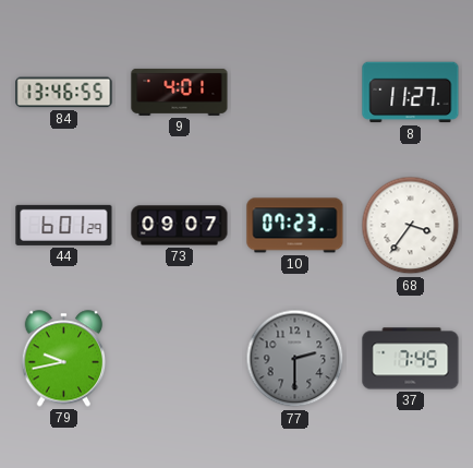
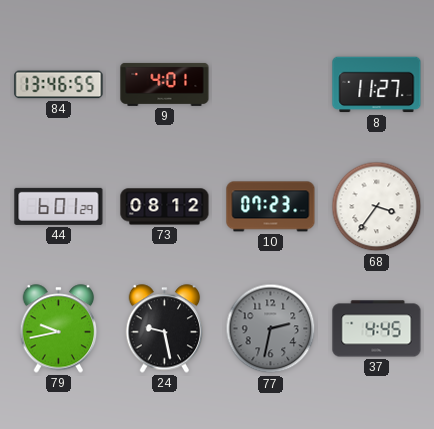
73: 09:07 -> 08:12 (165, 207)
24: none -> 9:28 (165, 329)
77: 2:30 -> 2:32 (271, 329)
37: 7:45 -> 4:45 (377, 329)
